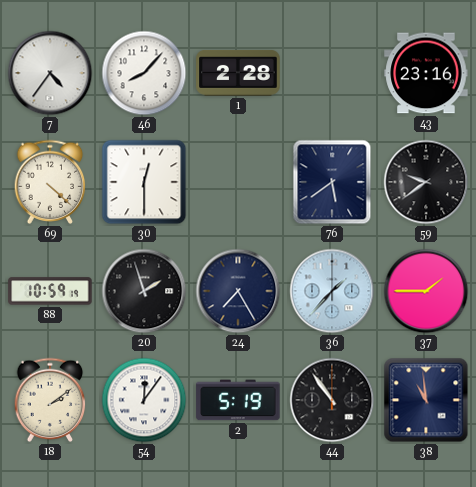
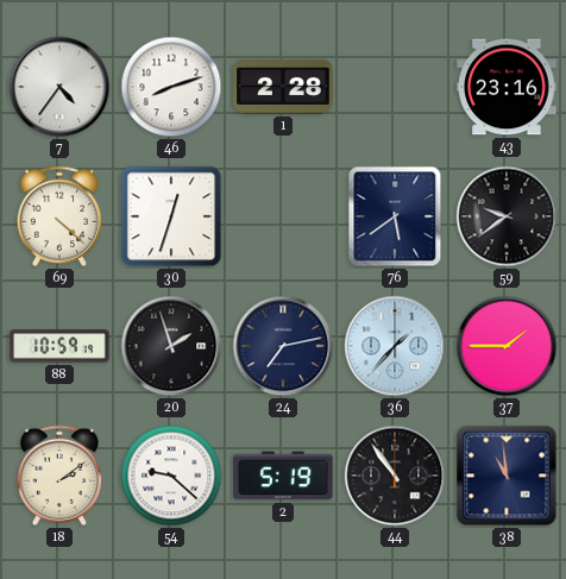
46: 8:07 -> 8:12 (171, 87)
30: 12:30 -> 12:33 (171, 216)
24: 7:25 -> 7:13 (283, 346)
54: 12:06 -> 9:22 (171, 476)
